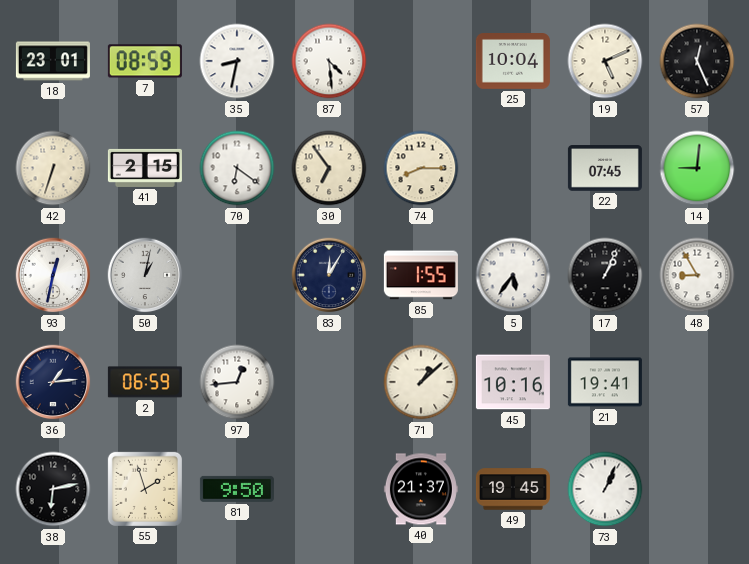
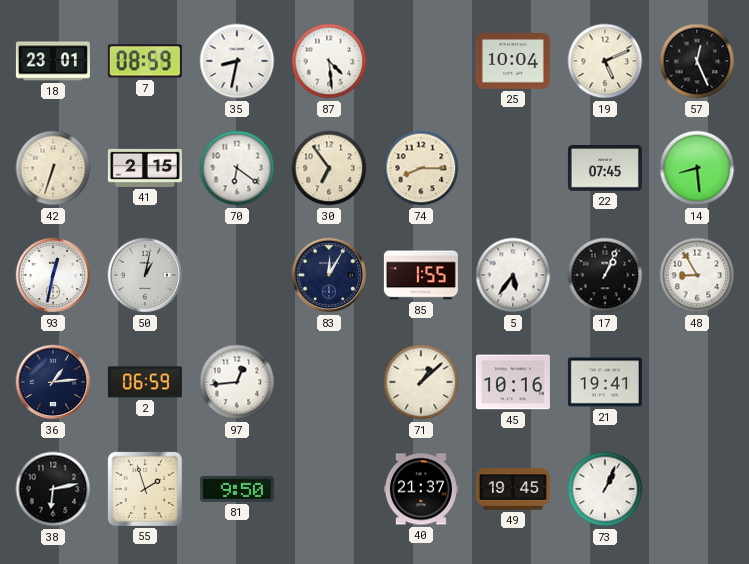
14: 9:01 -> 8:29 (697, 168)
